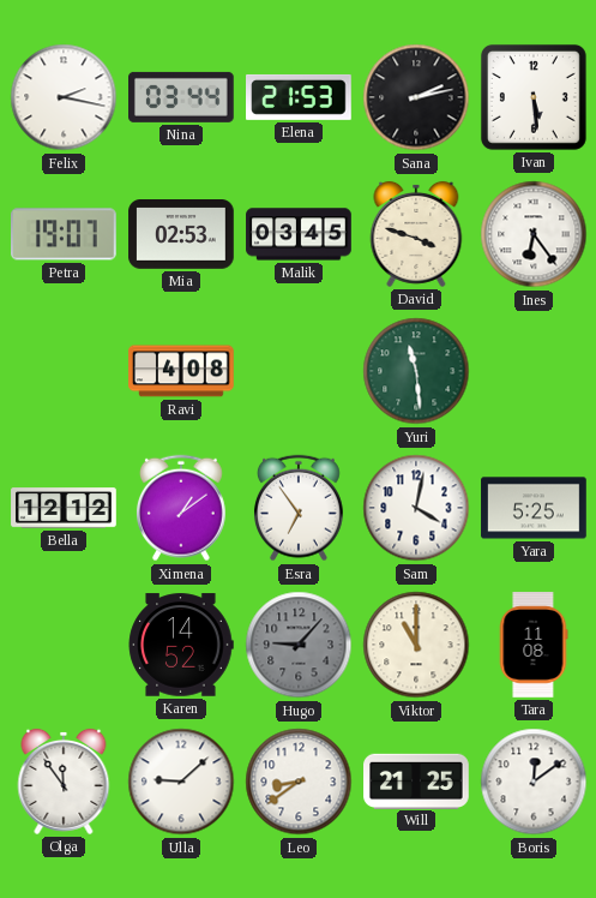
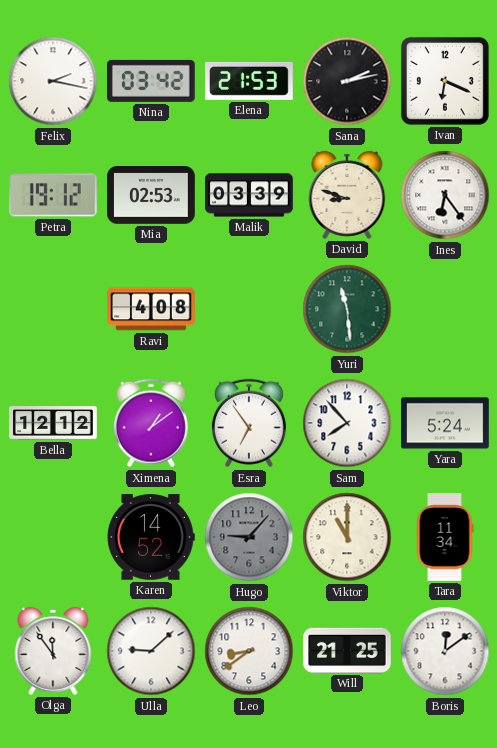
Nina: 03:44 -> 03:42 (152, 81)
Ivan: 5:29 -> 6:19 (445, 81)
Petra: 19:07 -> 19:12 (54, 195)
Malik: 03:45 -> 03:39 (249, 195)
David: 3:48 -> 8:48 (347, 195)
Sam: 4:02 -> 7:53 (347, 423)
Yara: 5:25 -> 5:24 (445, 423)
Tara: 11:08 -> 11:34 (445, 537)
